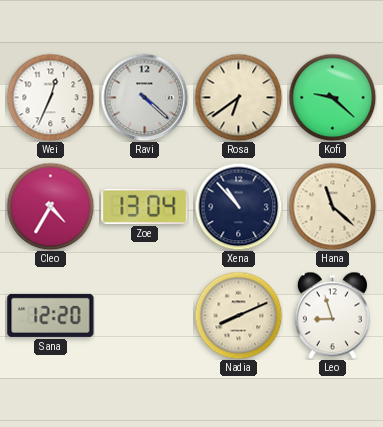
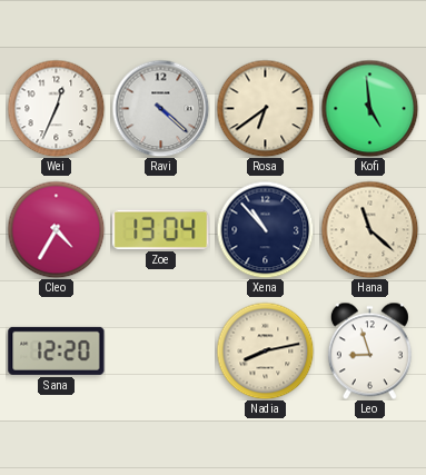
Kofi: 9:22 -> 4:59 (369, 108)
Nadia: 8:11 -> 8:13 (265, 350)
